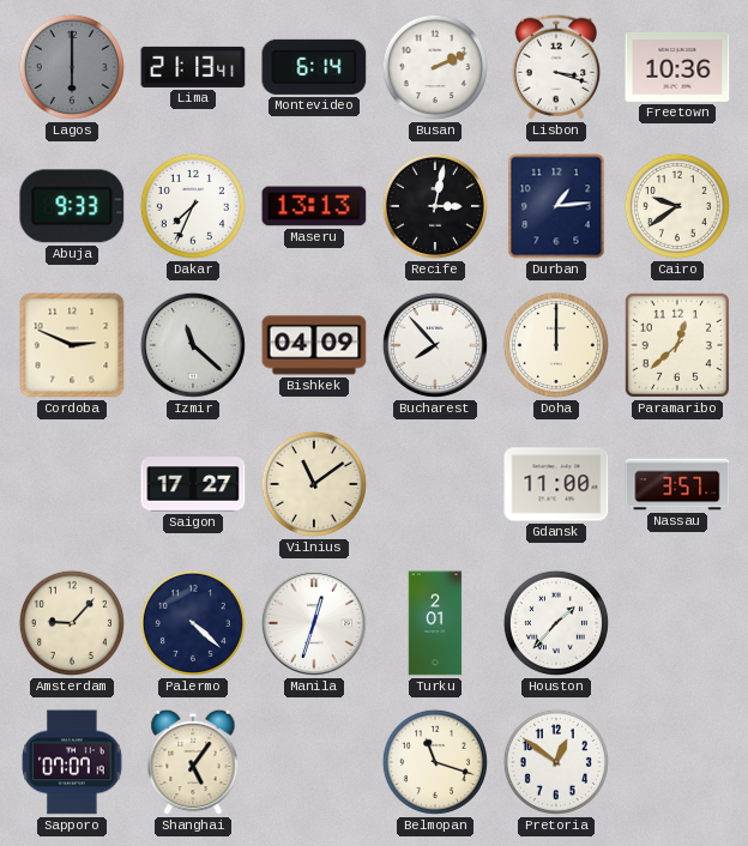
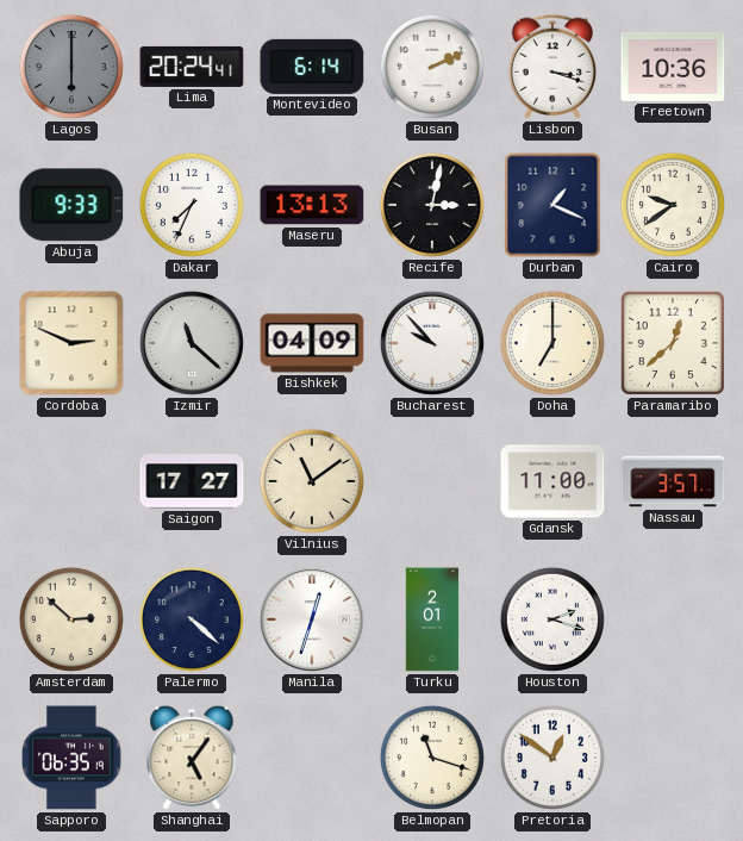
Lima: 21:13 -> 20:24 (192, 67)
Durban: 1:14 -> 1:19 (552, 205)
Bucharest: 7:53 -> 9:53 (432, 343)
Doha: 12:00 -> 7:00 (552, 343)
Amsterdam: 9:07 -> 2:52 (71, 619)
Houston: 1:37 -> 2:18 (552, 619)
Sapporo: 07:07 -> 06:35 (71, 758)
